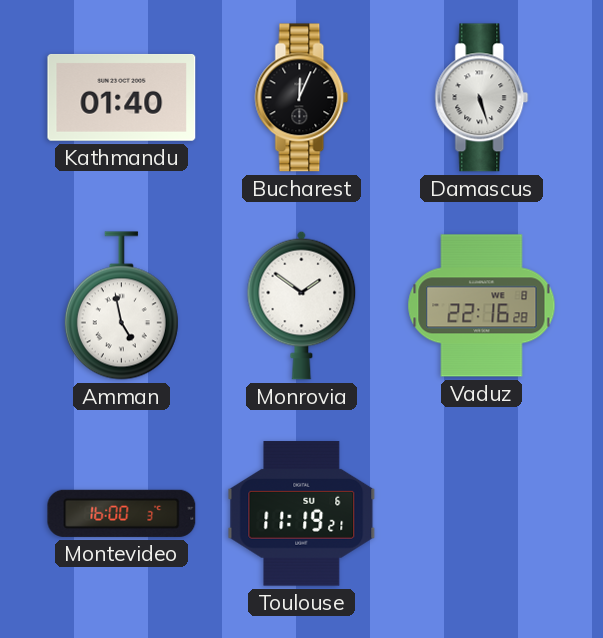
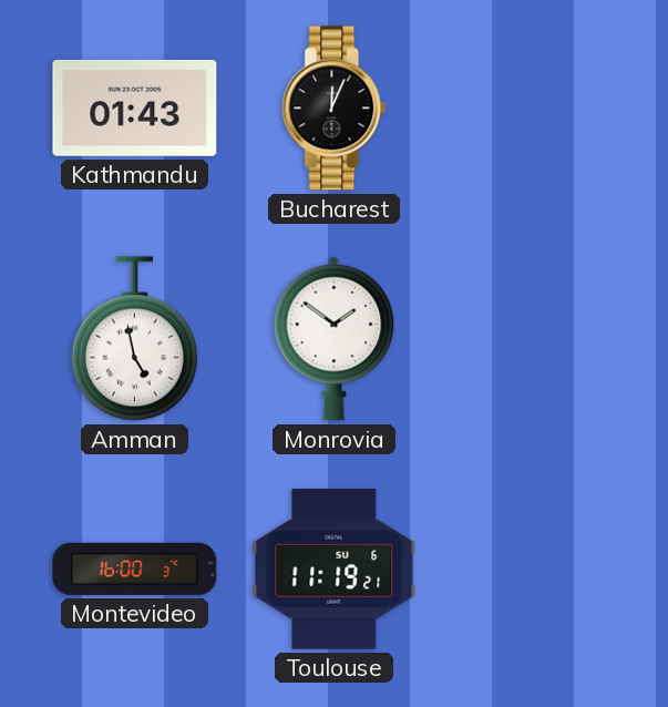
Kathmandu: 01:40 -> 01:43 (135, 107)
Damascus: 5:27 -> none (482, 98)
Vaduz: 22:16 -> none (482, 306)
